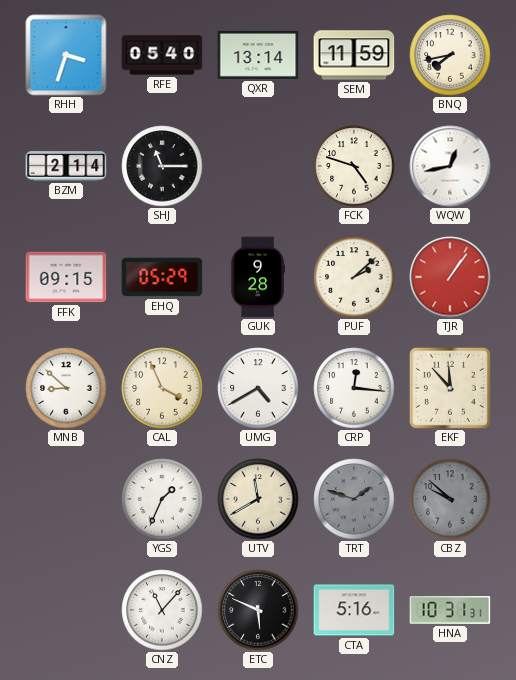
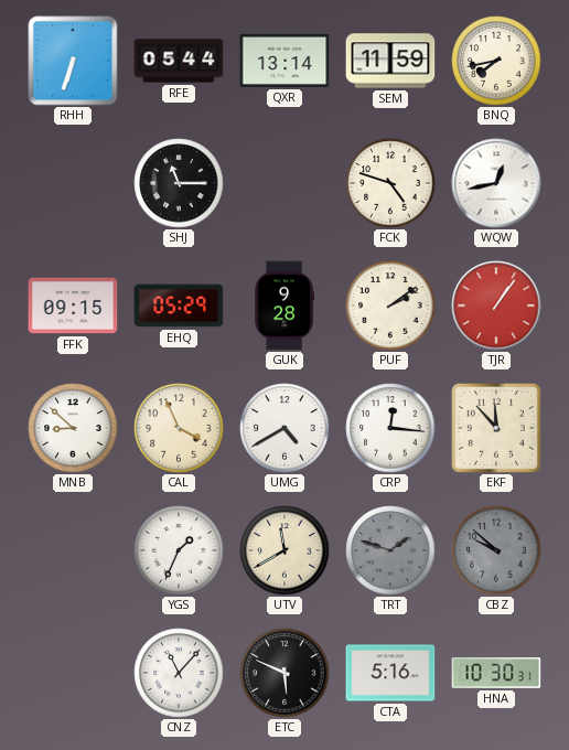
RHH: 3:33 -> 6:33 (73, 61)
RFE: 05:40 -> 05:44 (179, 61)
BZM: 2:14 -> none (66, 166)
PUF: 2:08 -> 2:09 (390, 306)
HNA: 10:31 -> 10:30 (496, 673)
